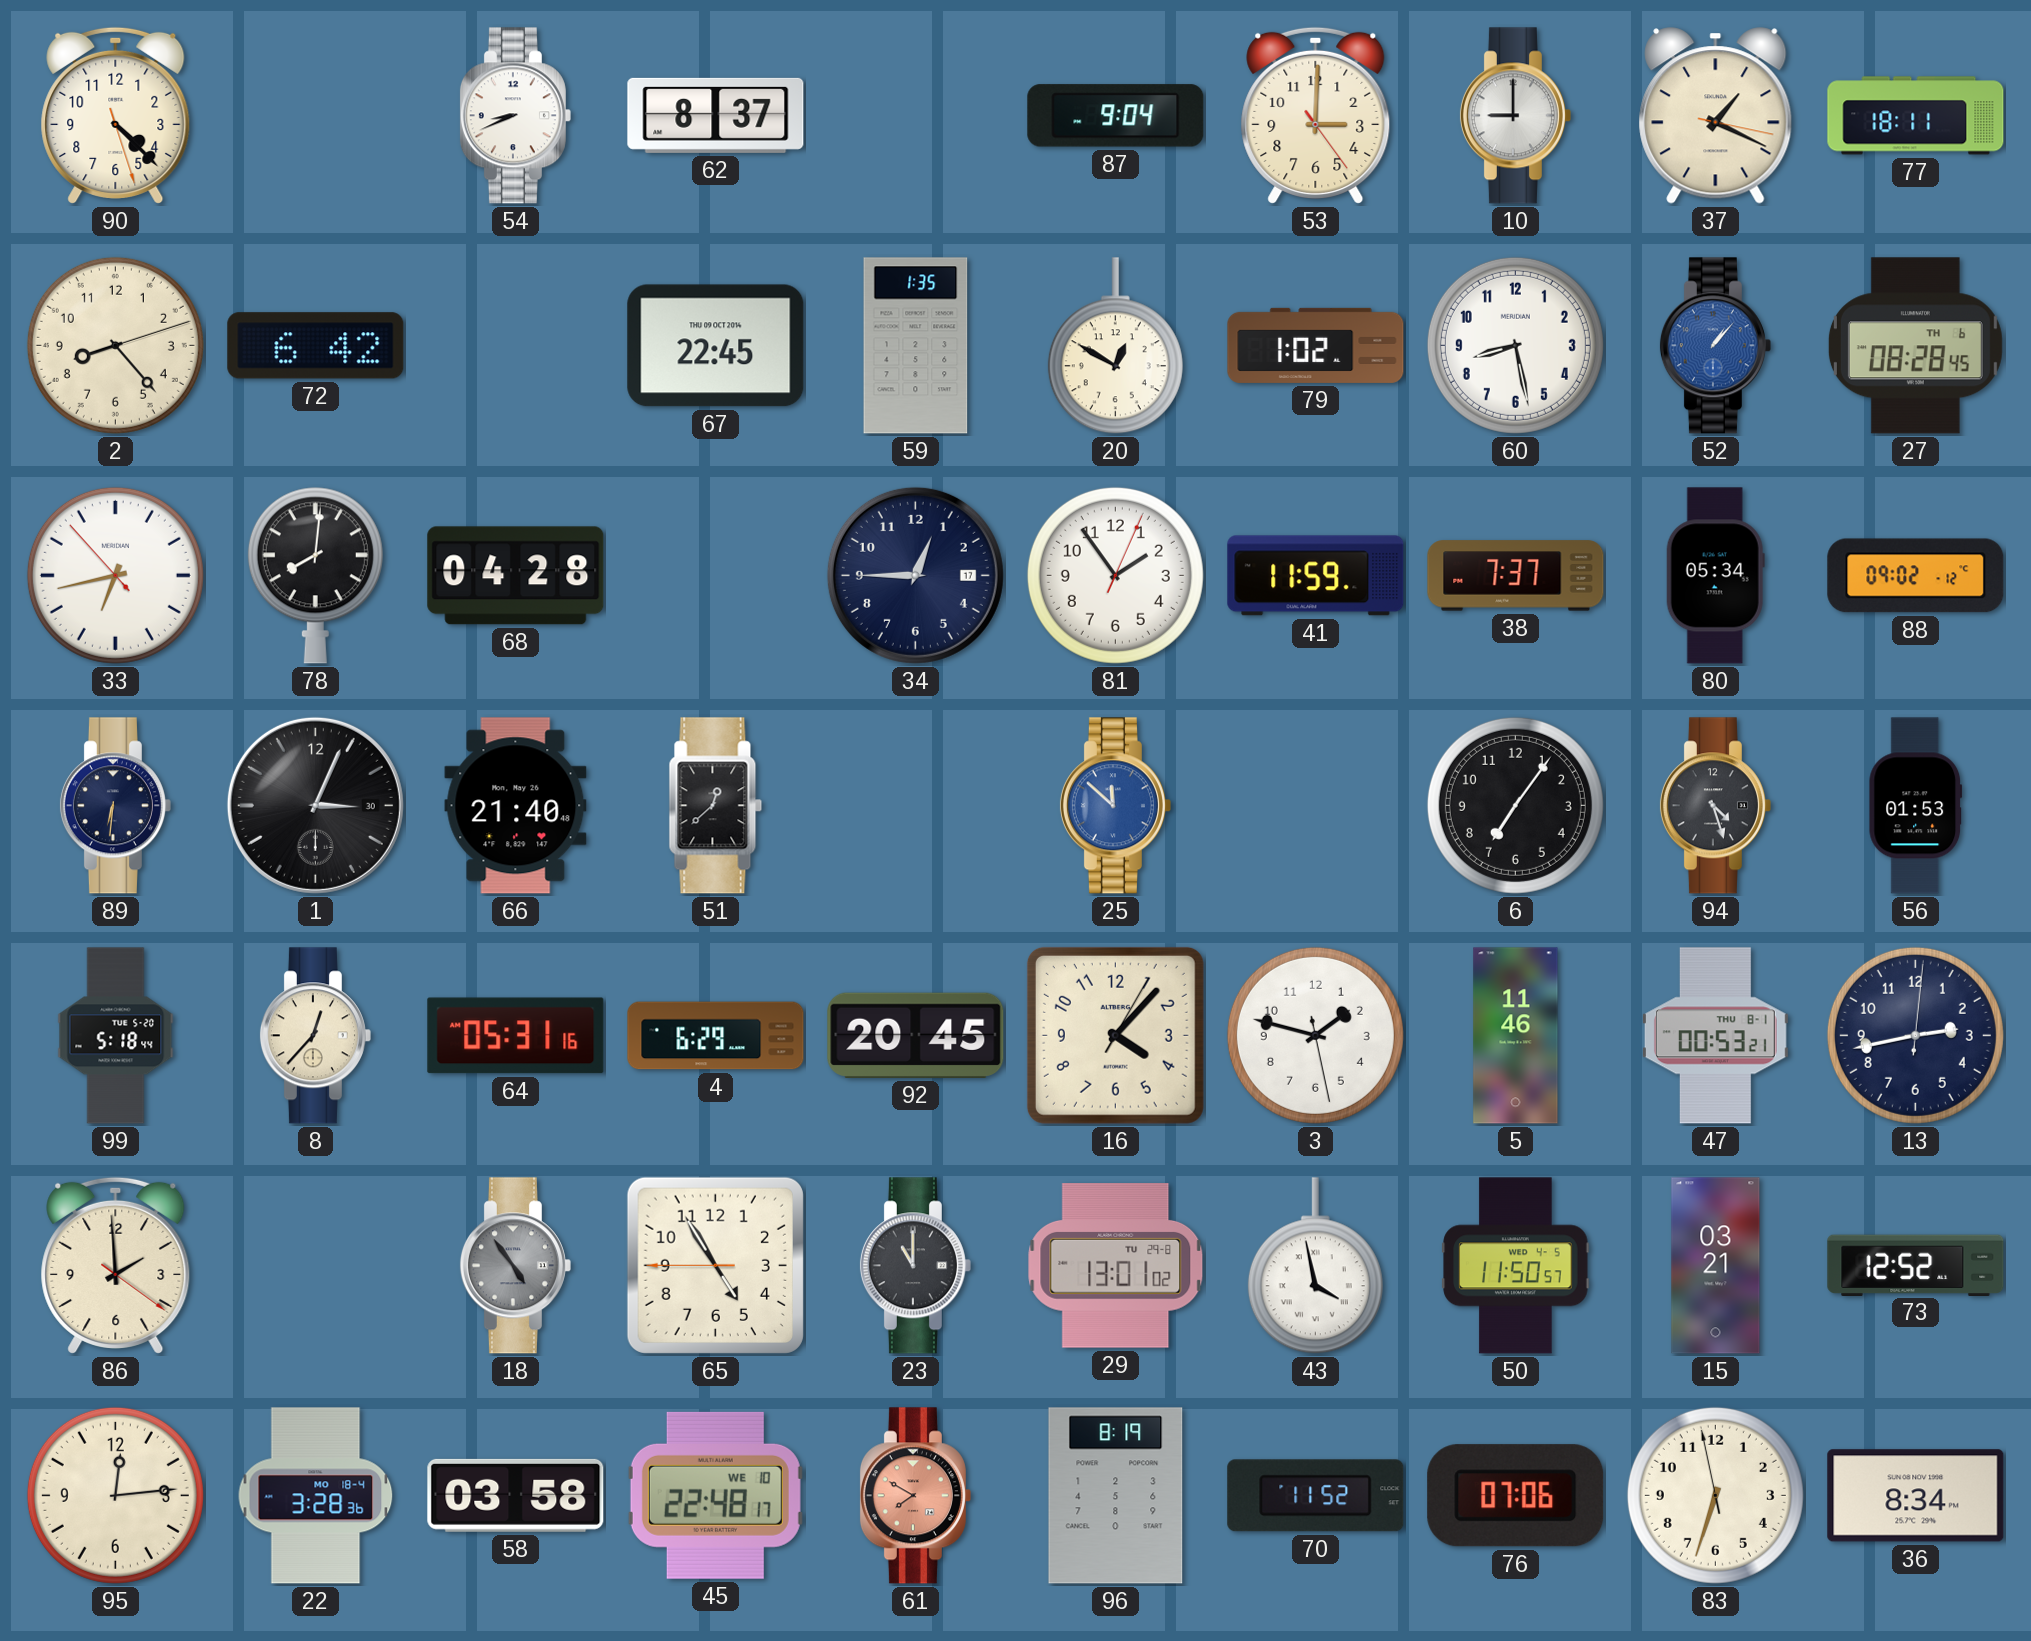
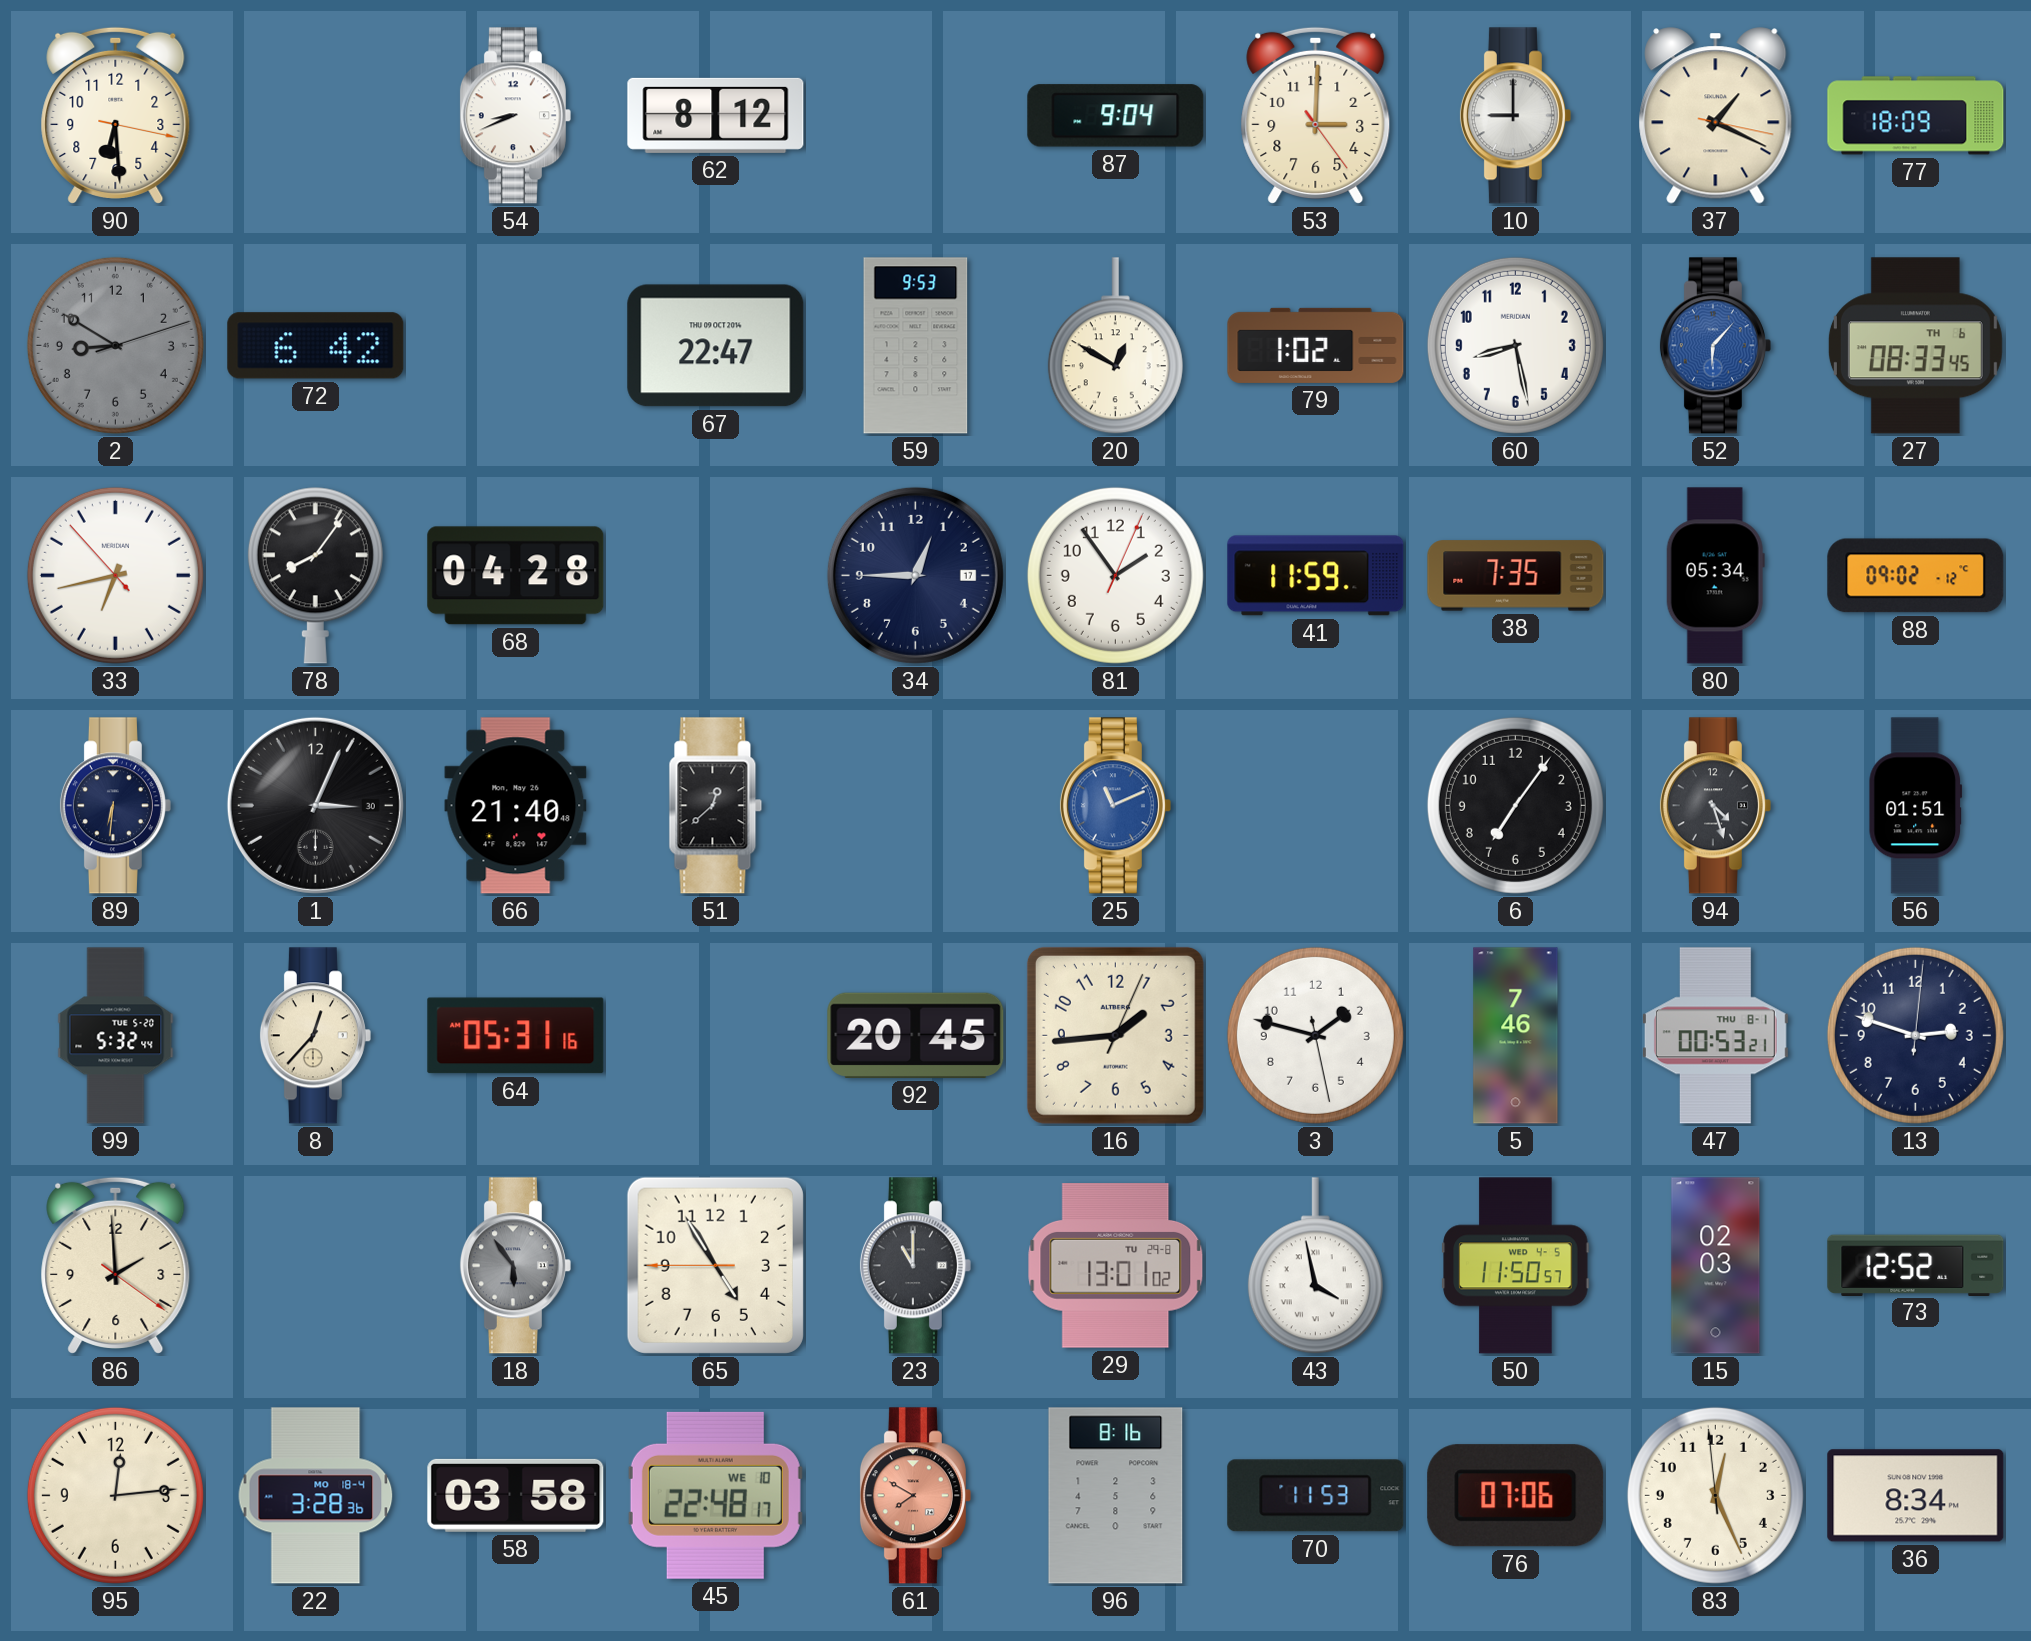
90: 4:22 -> 6:29 (116, 115)
62: 8:37 -> 8:12 (716, 115)
77: 18:11 -> 18:09 (1916, 116)
2: 8:23 -> 8:50 (115, 345)
2 dial: cream -> grey (115, 345)
67: 22:45 -> 22:47 (716, 346)
59: 1:35 -> 9:53 (916, 346)
52: 1:07 -> 6:07 (1715, 346)
27: 08:28 -> 08:33 (1915, 346)
78: 8:01 -> 8:06 (315, 575)
38: 7:37 -> 7:35 (1516, 576)
25: 11:52 -> 11:11 (1115, 806)
56: 01:53 -> 01:51 (1916, 806)
99: 5:18 -> 5:32 (116, 1036)
4: 6:29 -> none (716, 1036)
16: 4:07 -> 1:44 (1115, 1035)
5: 11:46 -> 7:46 (1516, 1036)
13: 2:43 -> 2:48 (1915, 1035)
18: 4:54 -> 5:54 (515, 1266)
15: 03:21 -> 02:03 (1716, 1266)
96: 8:19 -> 8:16 (1116, 1496)
70: 11:52 -> 11:53 (1316, 1496)
83: 6:32 -> 12:25 (1715, 1495)
